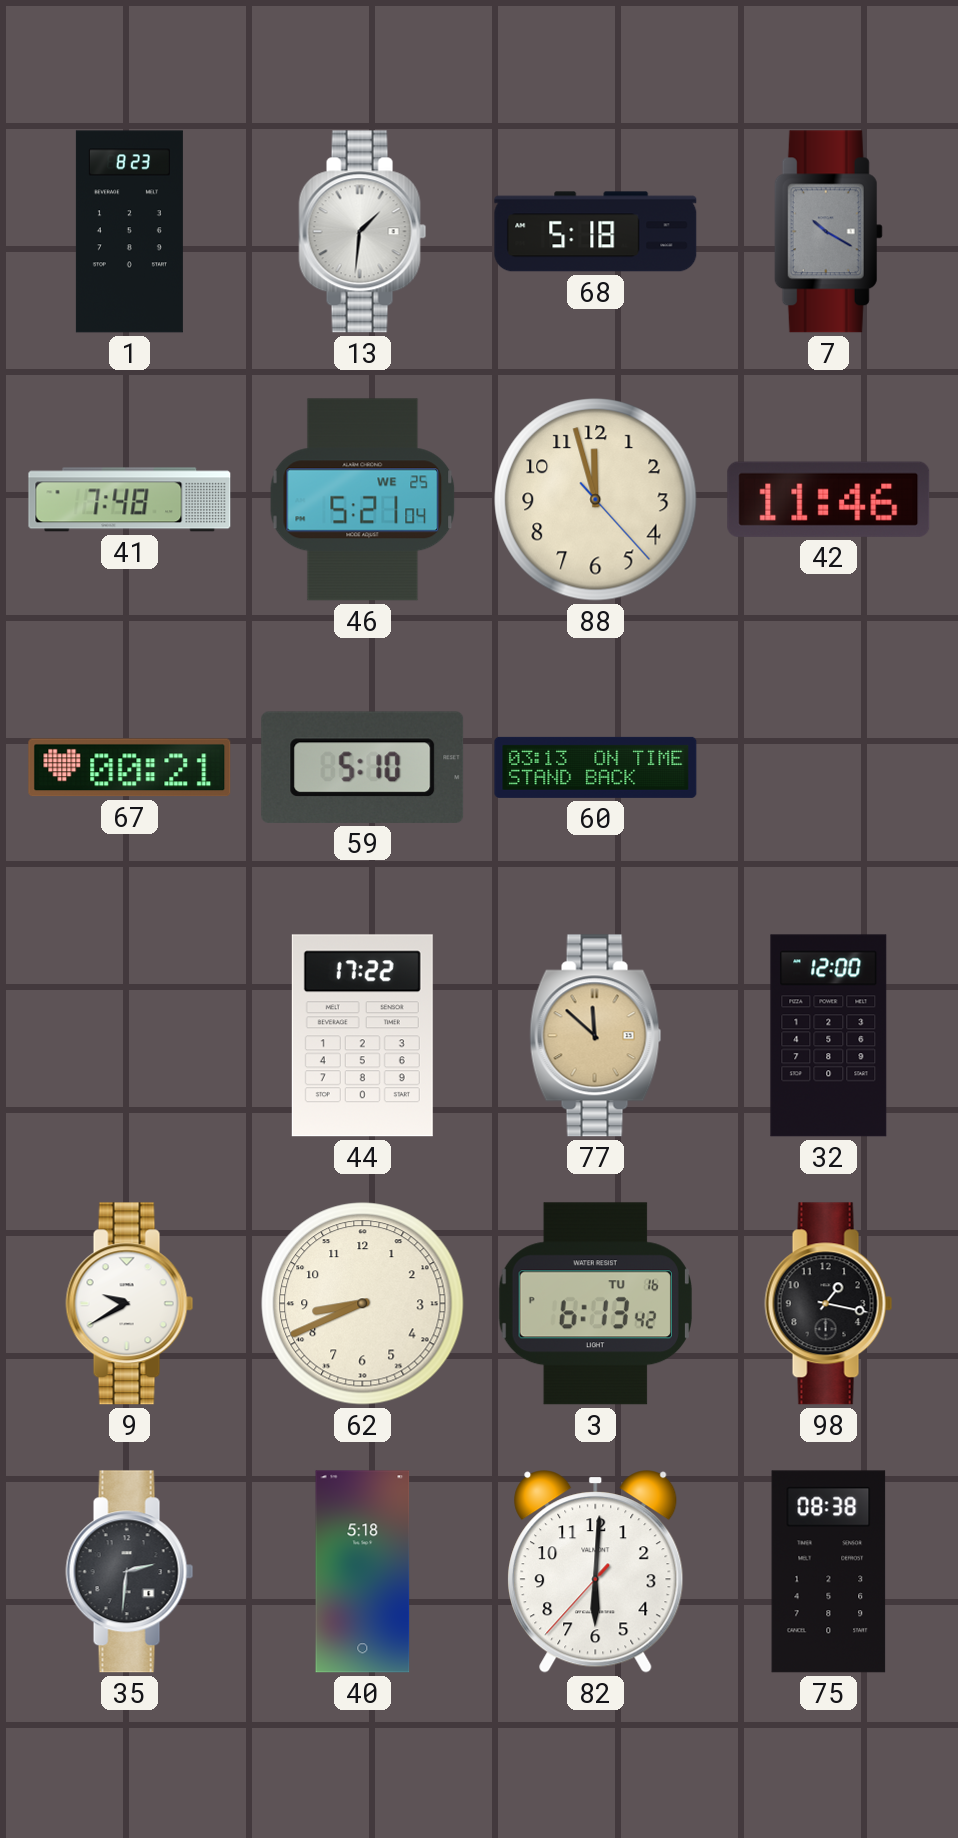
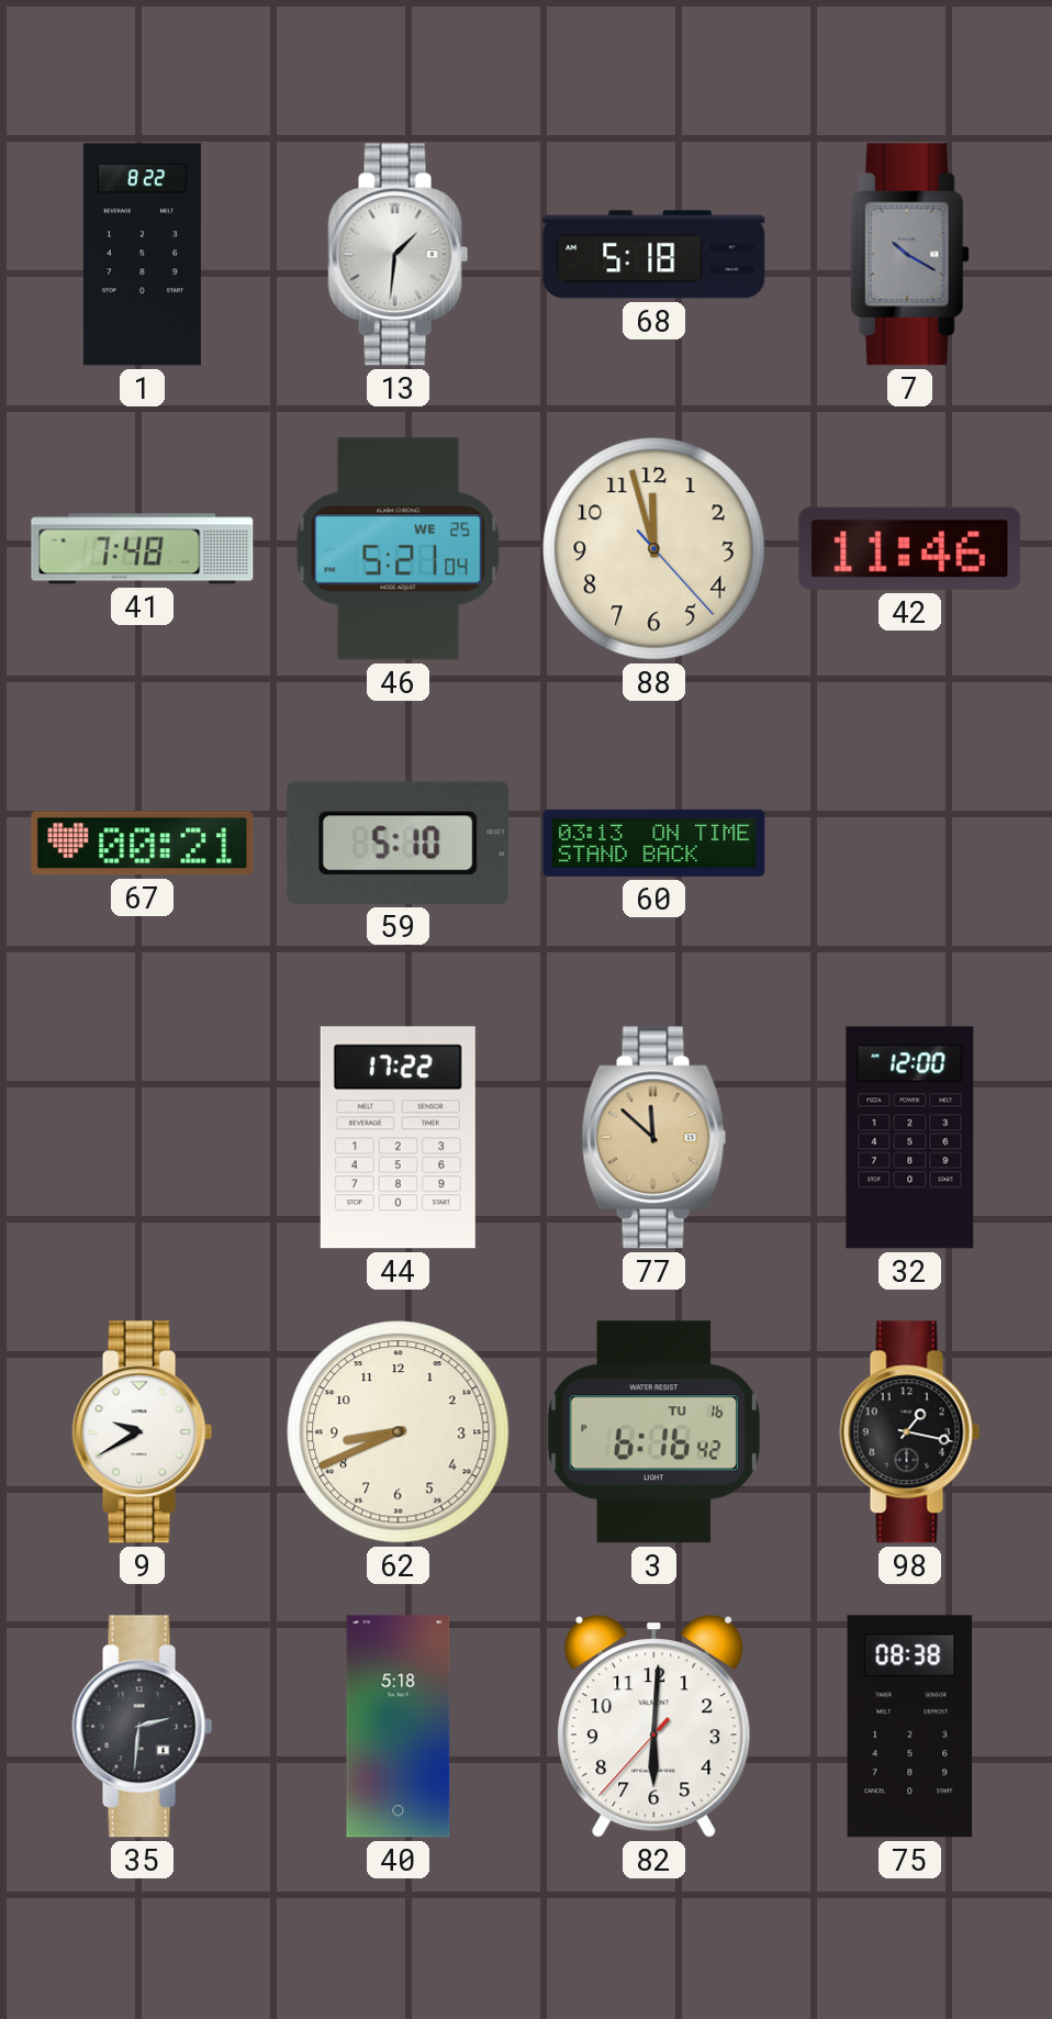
1: 8:23 -> 8:22 (142, 255)
3: 6:13 -> 6:16 (653, 1432)
